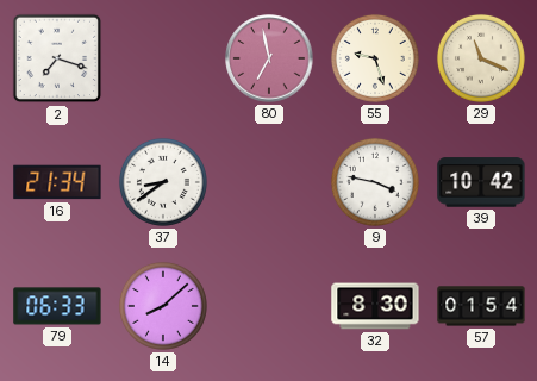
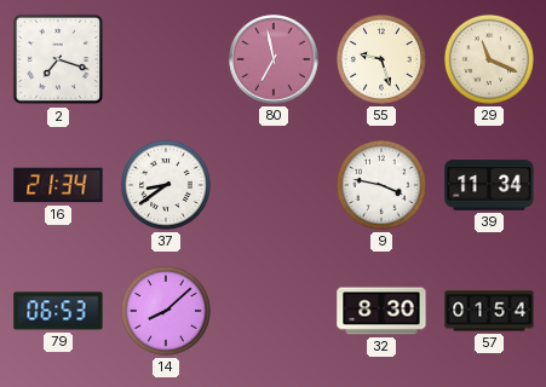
39: 10:42 -> 11:34 (489, 185)
79: 06:33 -> 06:53 (58, 311)
